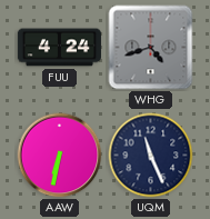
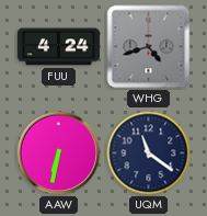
UQM: 11:26 -> 11:21 (149, 154)
